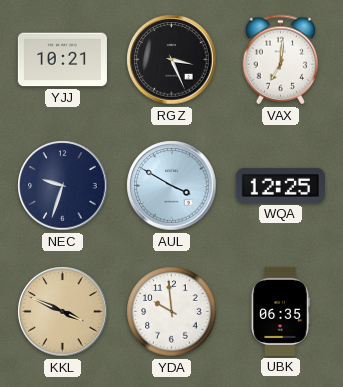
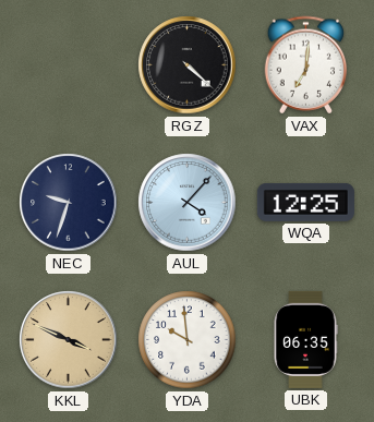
YJJ: 10:21 -> none (62, 60)
RGZ: 3:26 -> 4:22 (188, 65)
AUL: 3:50 -> 4:07 (188, 203)
